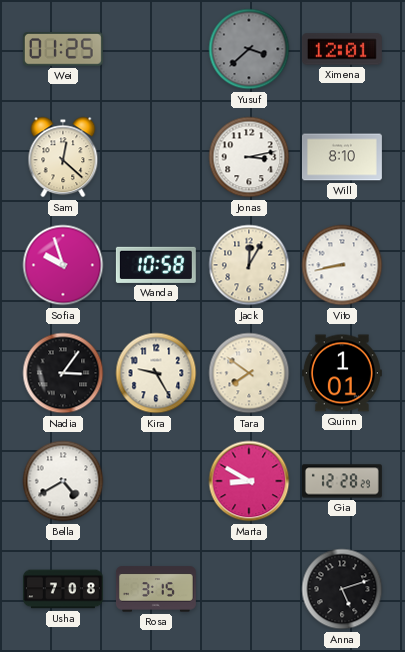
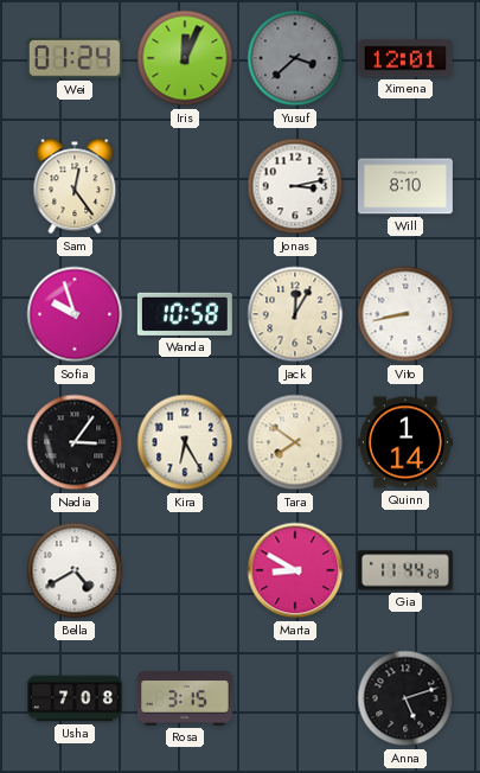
Wei: 01:25 -> 01:24 (75, 58)
Iris: none -> 12:04 (185, 58)
Sam: 12:22 -> 12:24 (75, 186)
Kira: 9:25 -> 6:25 (185, 442)
Quinn: 1:01 -> 1:14 (405, 442)
Gia: 12:28 -> 11:44 (405, 570)
